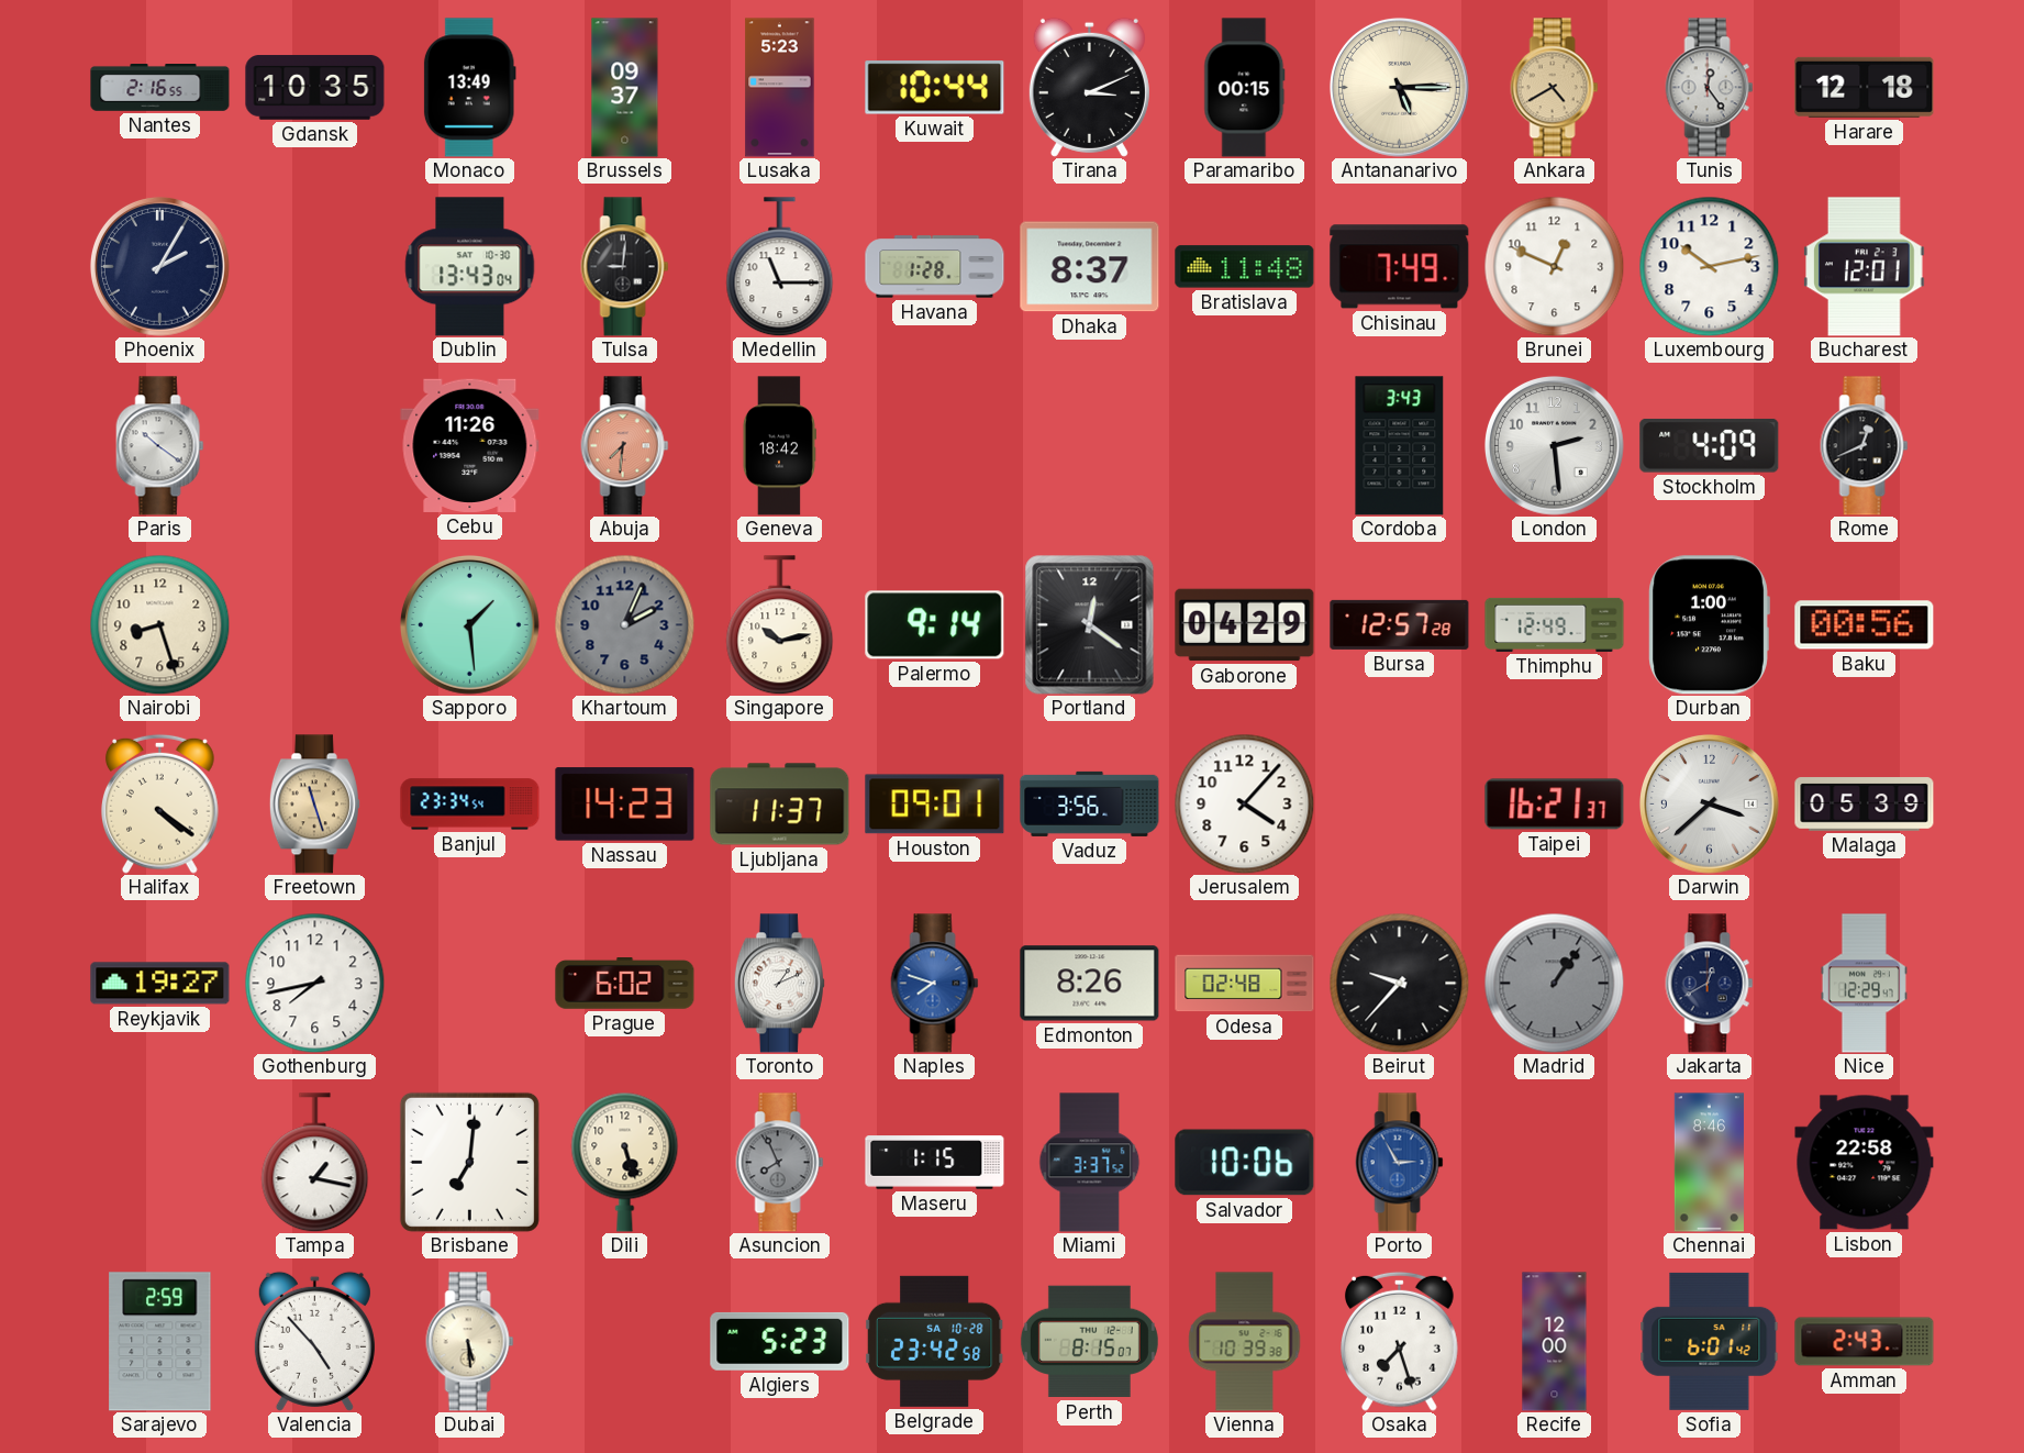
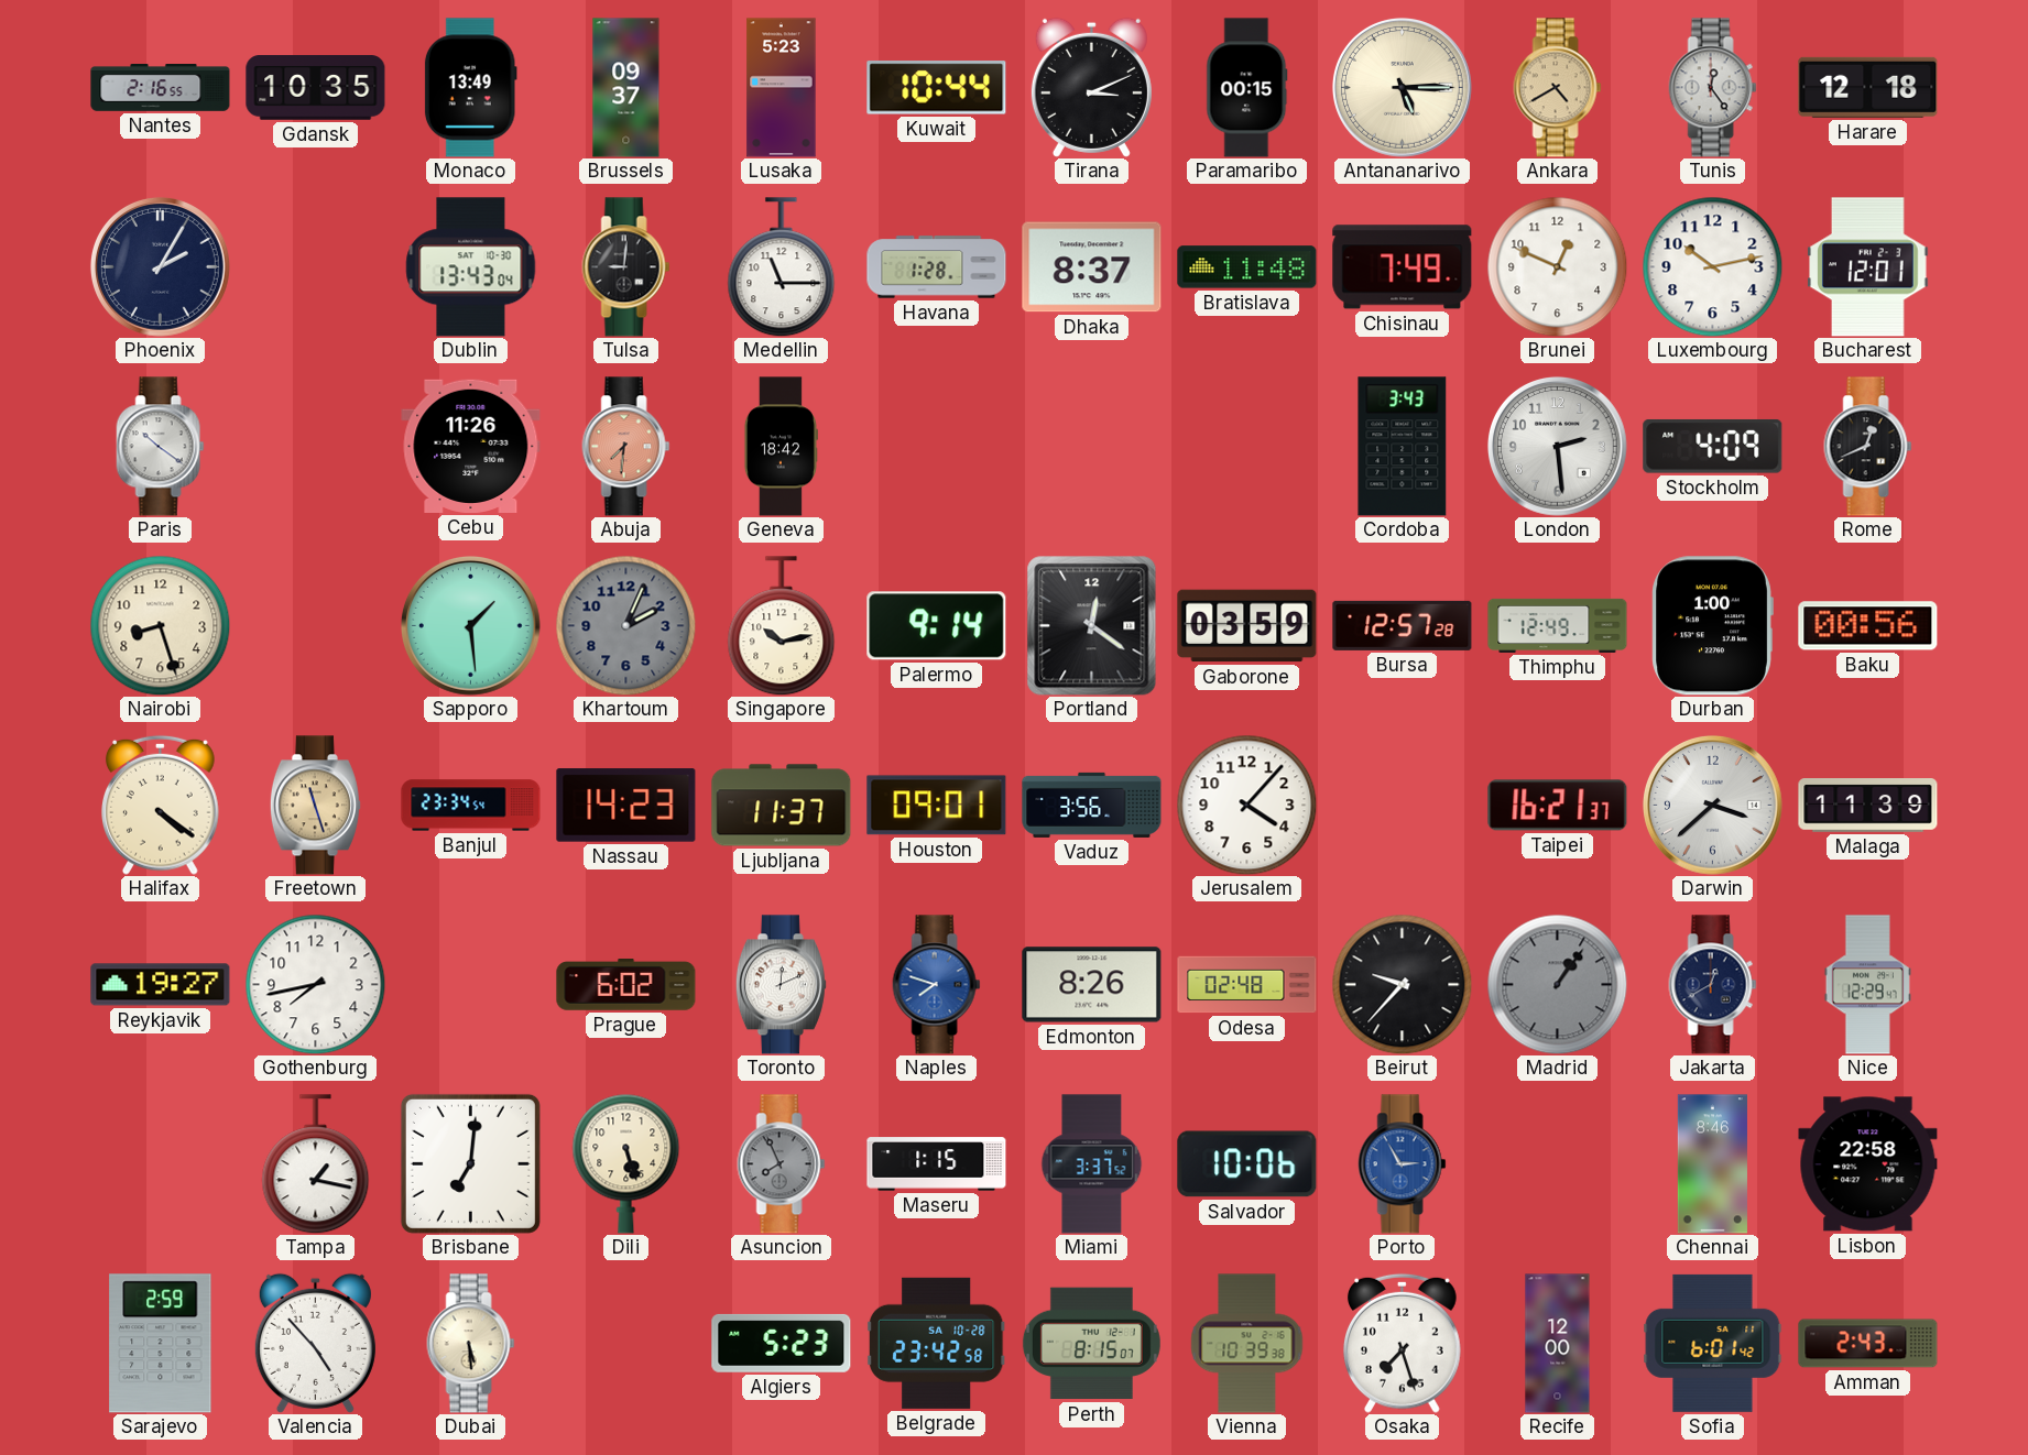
Gaborone: 04:29 -> 03:59 (1247, 626)
Malaga: 05:39 -> 11:39 (1868, 806)
Toronto: 1:11 -> 12:11 (781, 985)
